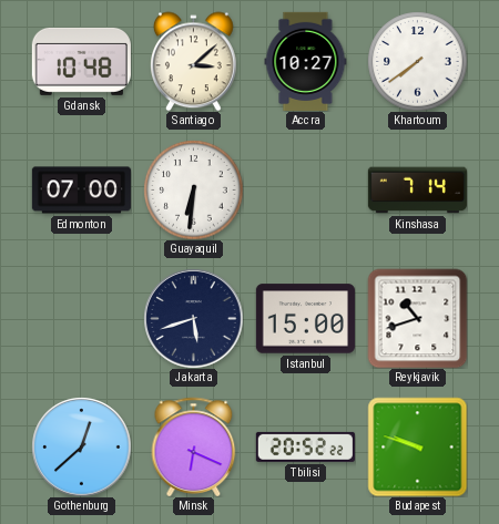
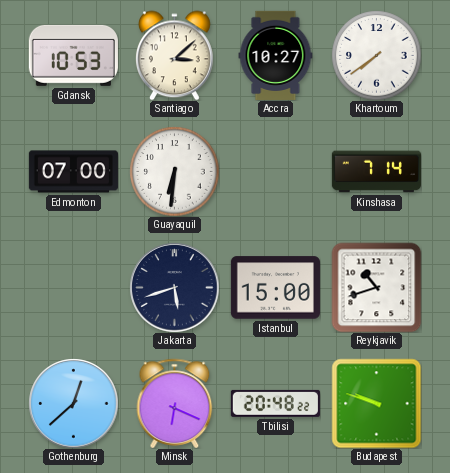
Gdansk: 10:48 -> 10:53 (73, 55)
Tbilisi: 20:52 -> 20:48 (275, 403)
